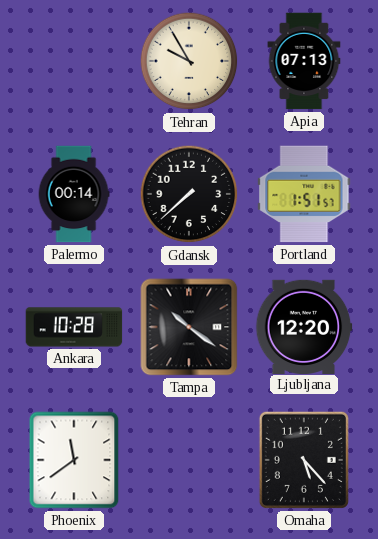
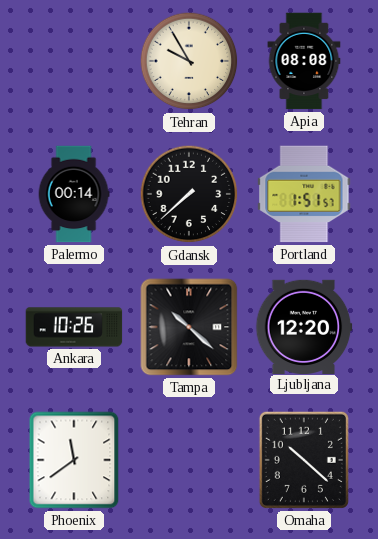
Apia: 07:13 -> 08:08 (304, 61)
Ankara: 10:28 -> 10:26 (74, 327)
Tampa: 10:21 -> 10:22 (189, 327)
Omaha: 5:23 -> 10:22 (304, 460)
